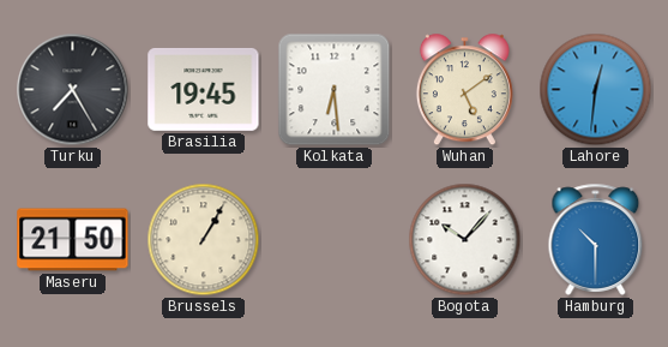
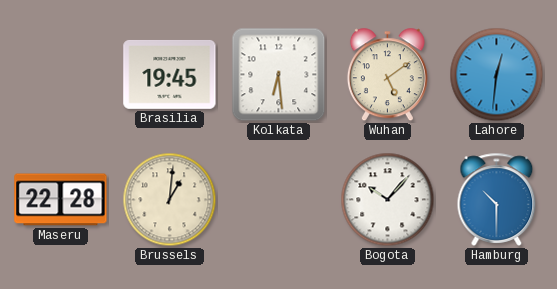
Turku: 7:25 -> none (73, 90)
Maseru: 21:50 -> 22:28 (61, 200)
Brussels: 1:05 -> 1:01 (170, 200)
